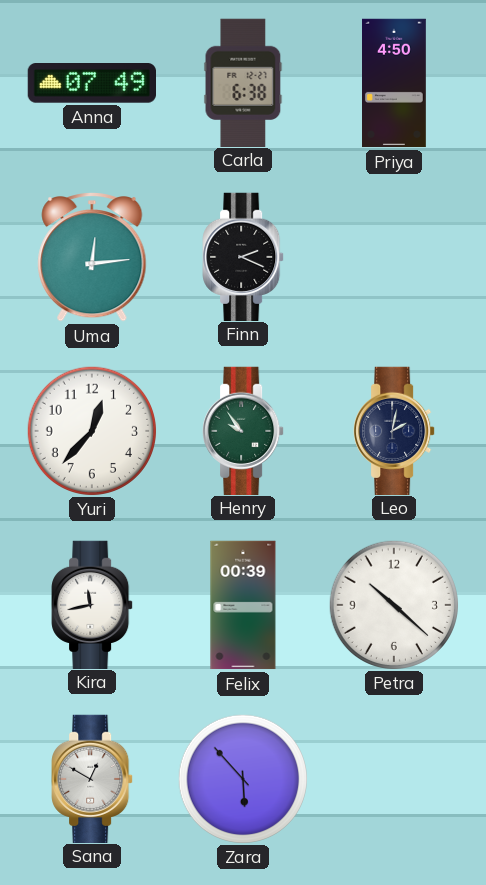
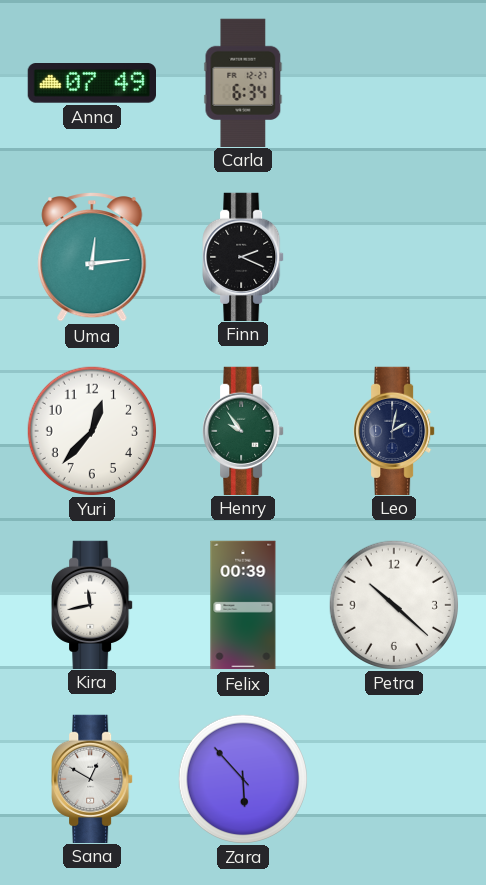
Carla: 6:38 -> 6:34 (243, 82)
Priya: 4:50 -> none (395, 83)
